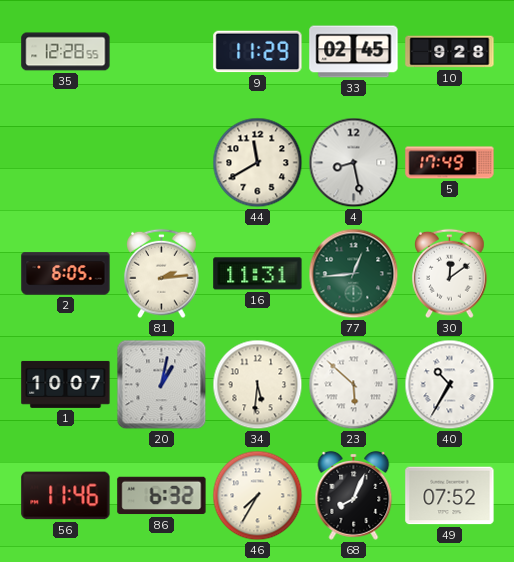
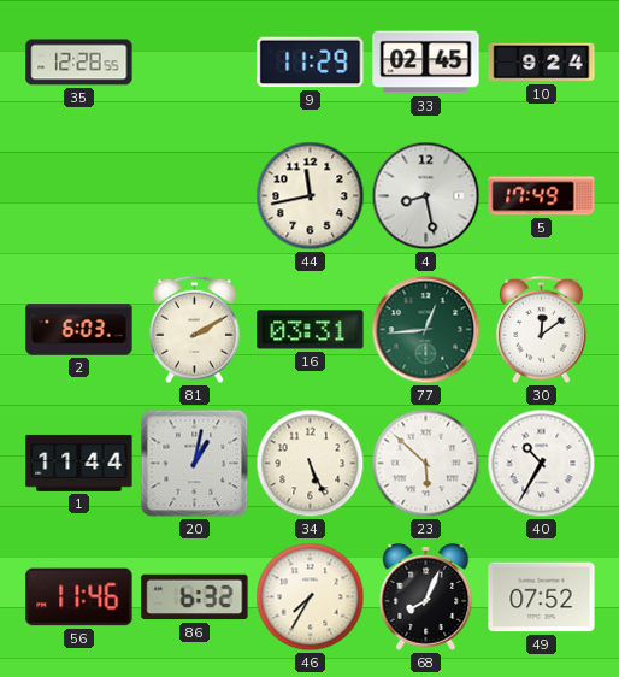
10: 9:28 -> 9:24 (542, 63)
44: 11:40 -> 11:43 (311, 196)
2: 6:05 -> 6:03 (79, 330)
81: 2:14 -> 2:10 (195, 330)
16: 11:31 -> 03:31 (311, 330)
1: 10:07 -> 11:44 (79, 463)
34: 5:31 -> 5:26 (311, 464)
